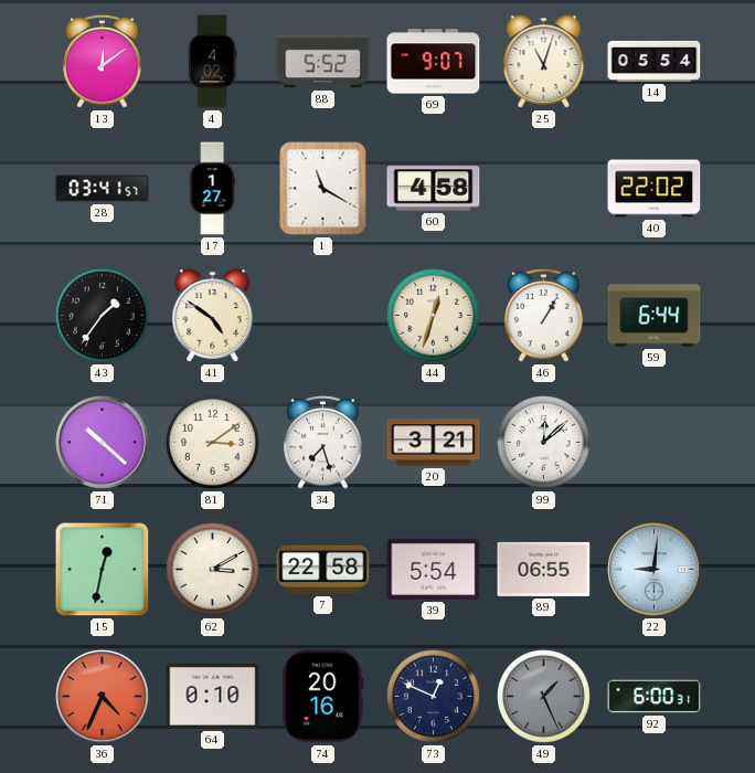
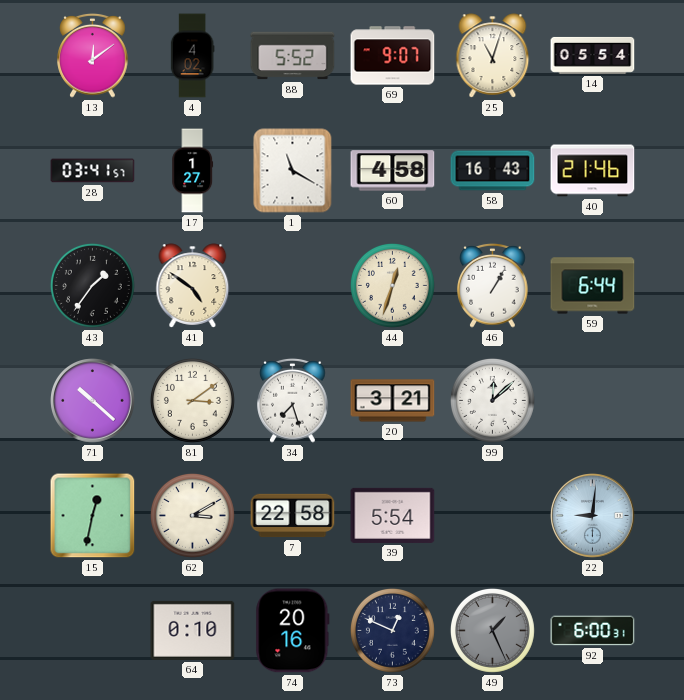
58: none -> 16:43 (493, 171)
40: 22:02 -> 21:46 (593, 171)
89: 06:55 -> none (544, 569)
36: 4:34 -> none (103, 697)
